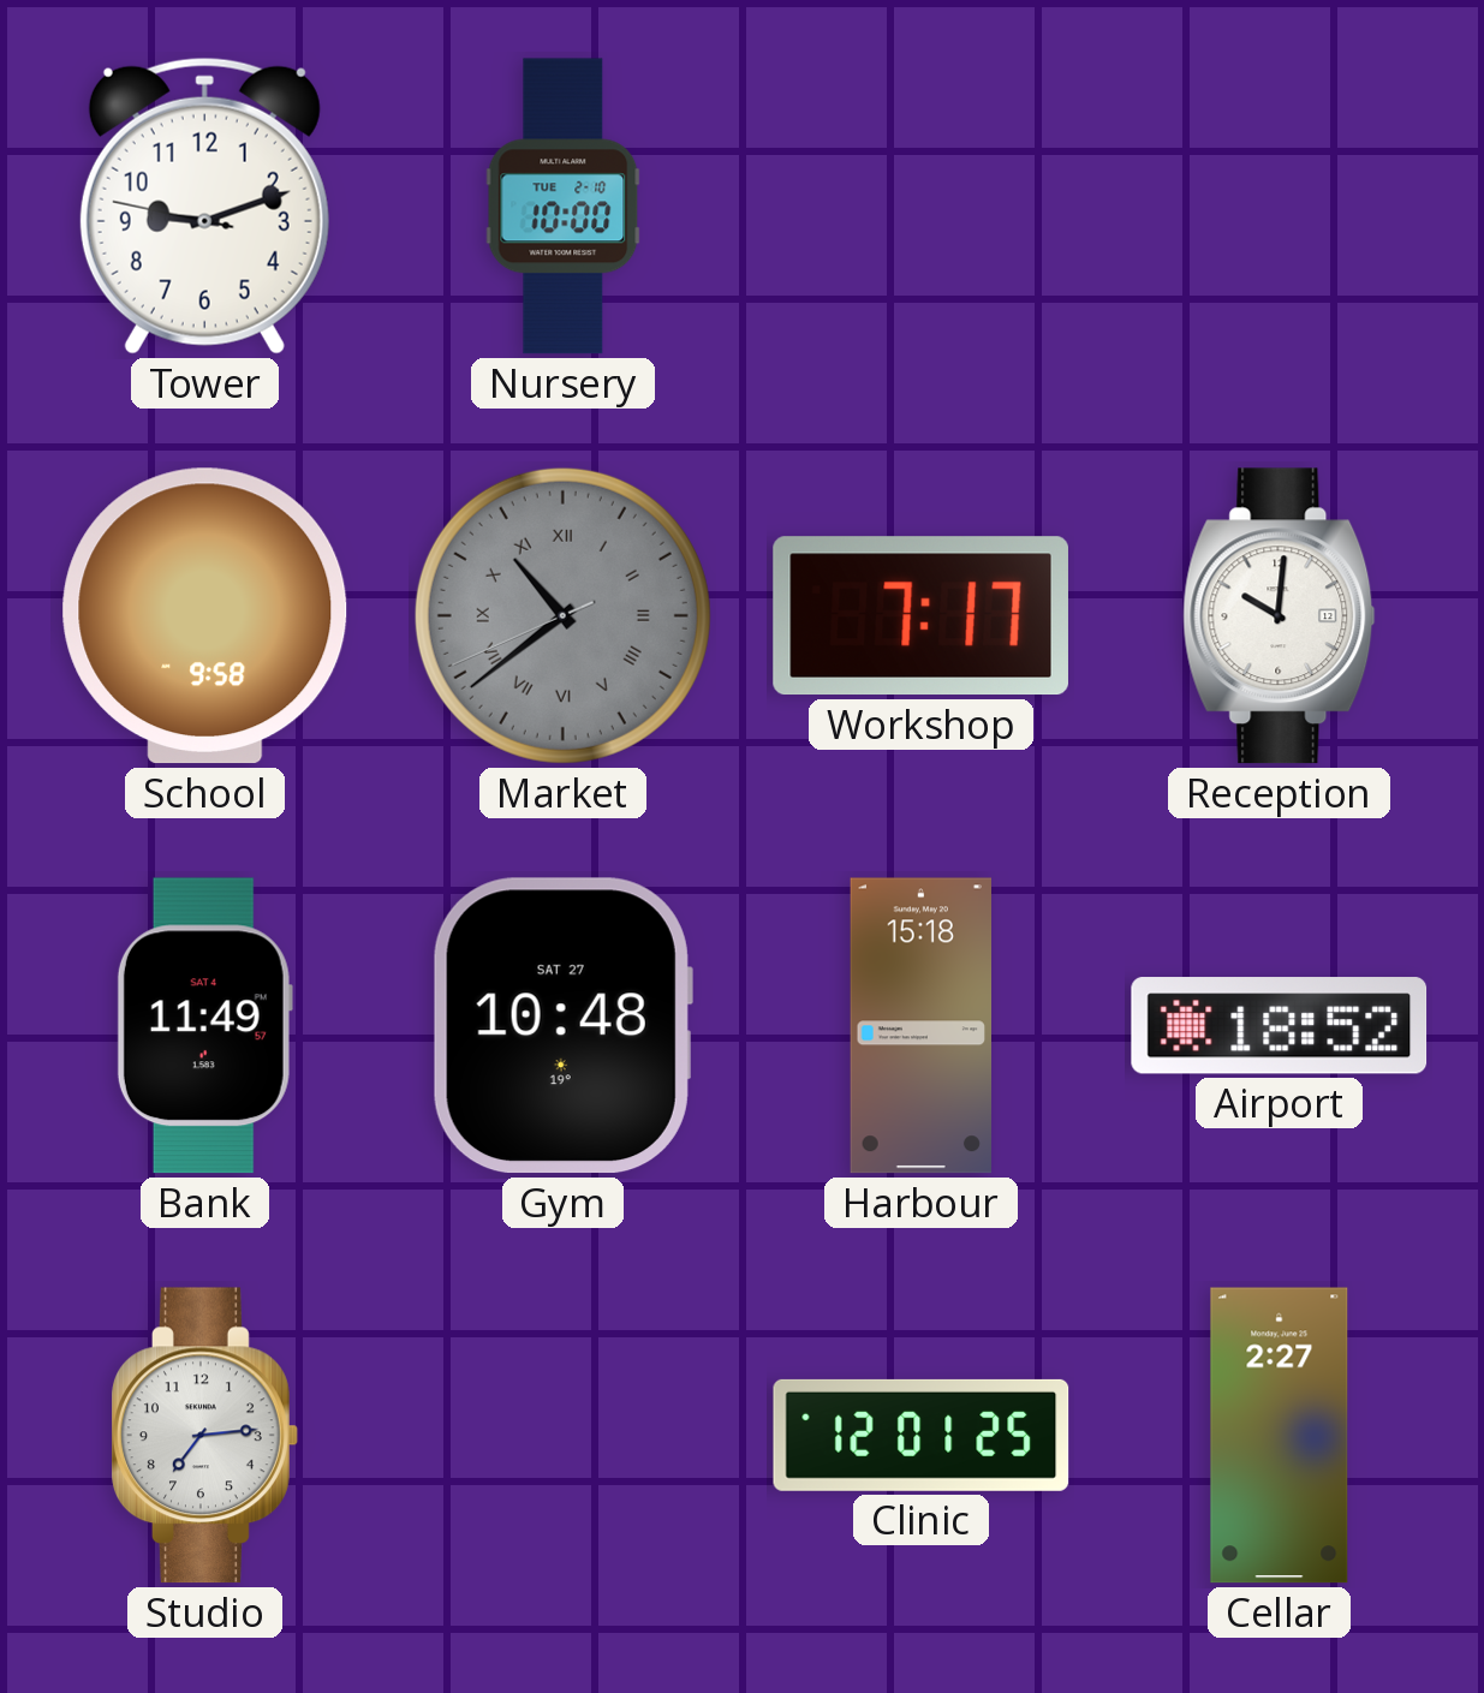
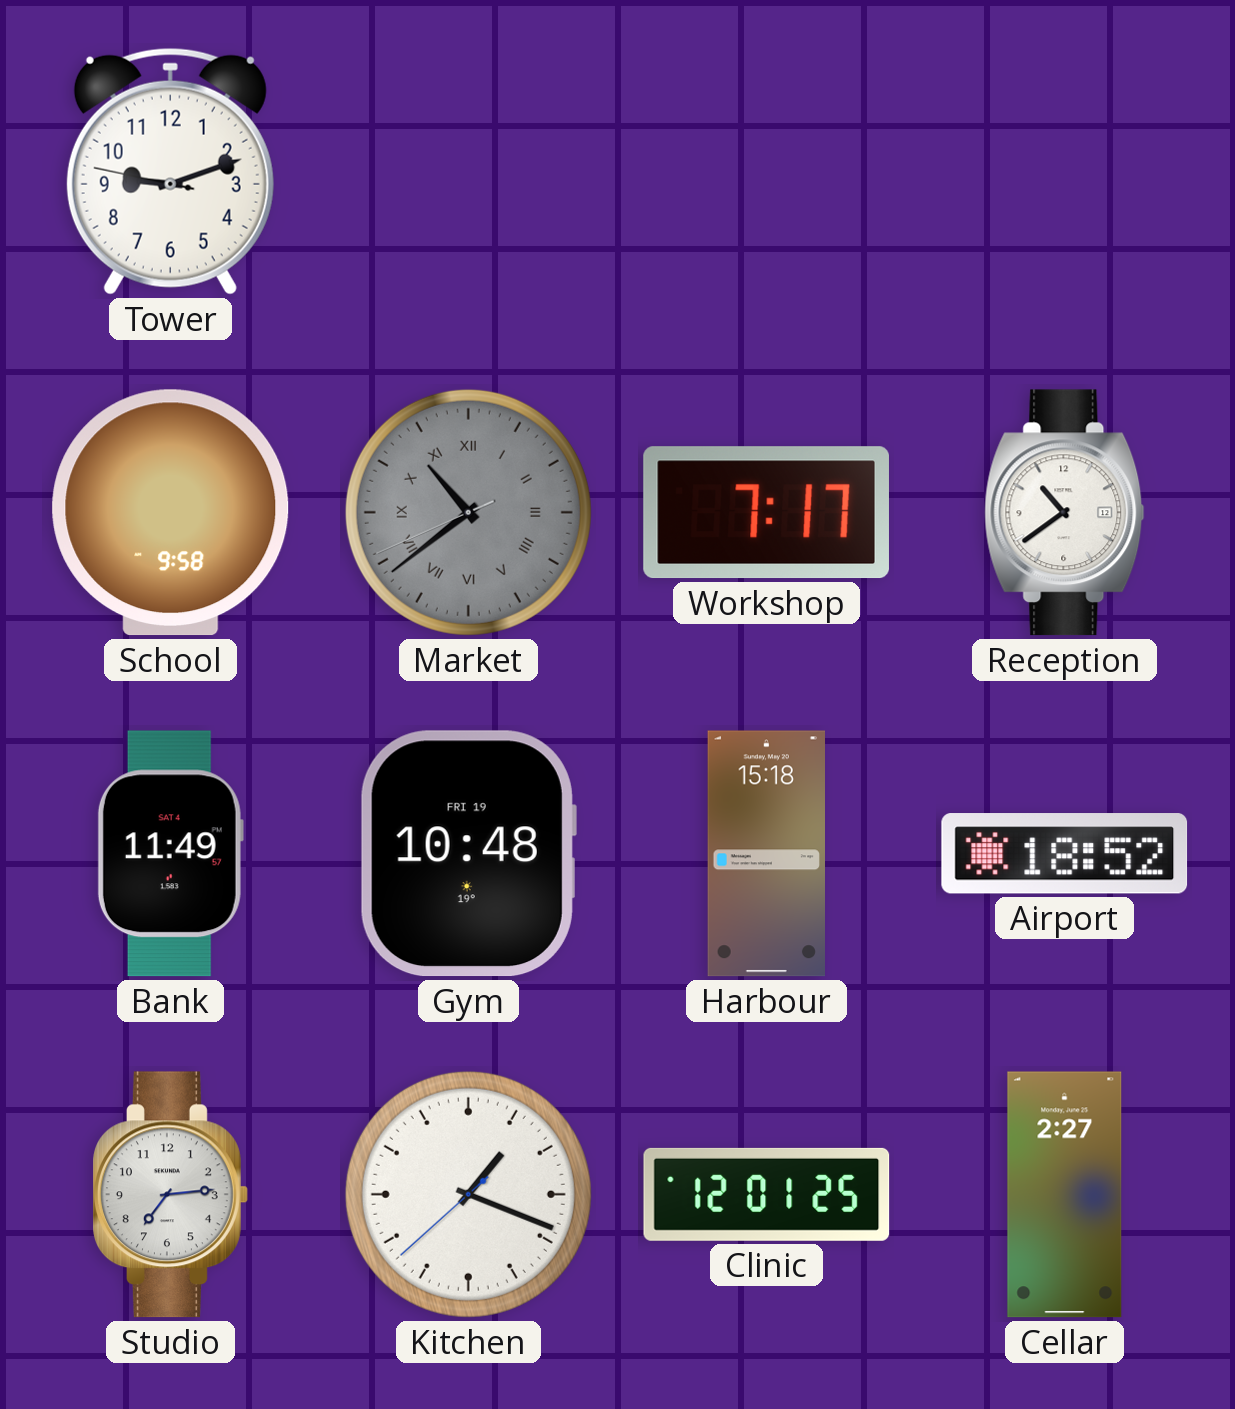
Nursery: 10:00 -> none (564, 207)
Reception: 10:01 -> 10:39 (1065, 513)
Gym date: SAT 27 -> FRI 19 (468, 854)
Kitchen: none -> 1:18 (468, 1194)
